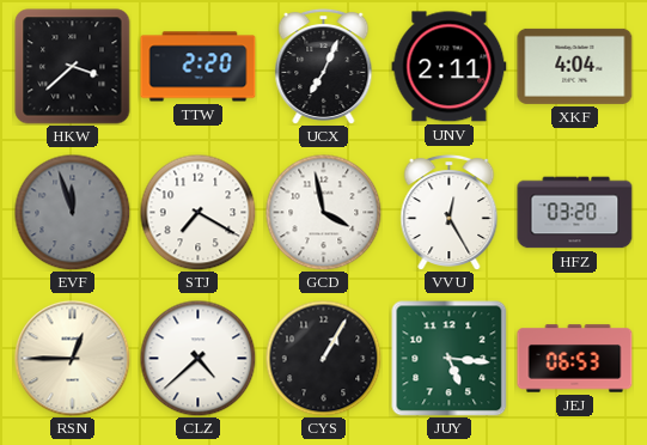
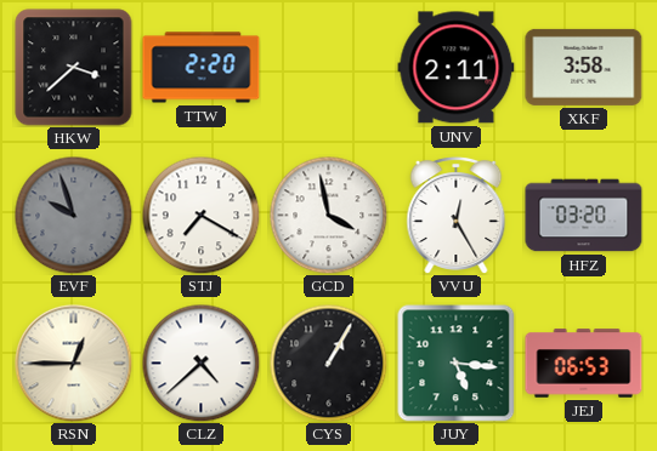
UCX: 7:04 -> none (324, 66)
XKF: 4:04 -> 3:58 (584, 67)
EVF: 11:57 -> 9:57 (73, 215)
